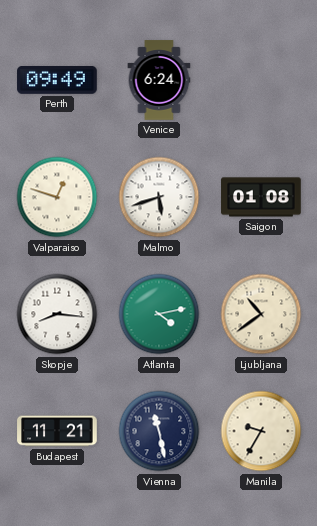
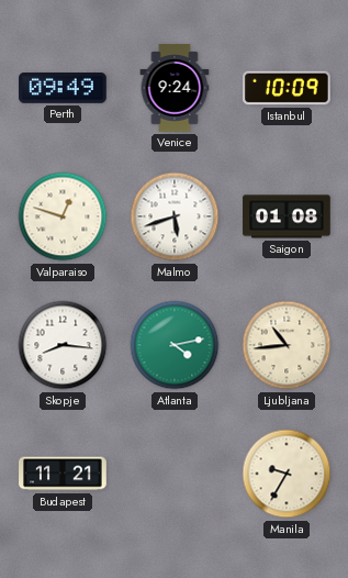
Venice: 6:24 -> 9:24 (175, 88)
Istanbul: none -> 10:09 (287, 88)
Ljubljana: 10:39 -> 10:44 (287, 345)
Vienna: 11:28 -> none (159, 431)
